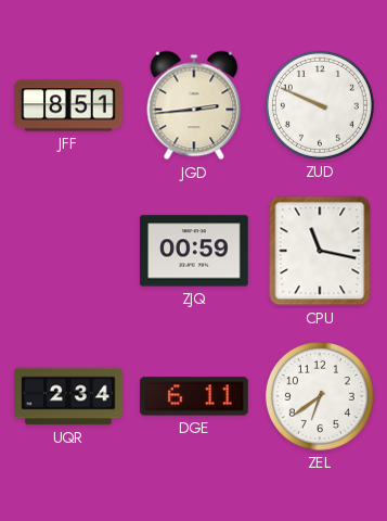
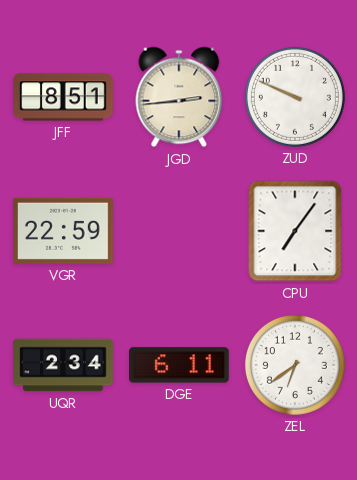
VGR: none -> 22:59 (64, 231)
ZJQ: 00:59 -> none (194, 251)
CPU: 11:17 -> 7:06 (295, 231)
